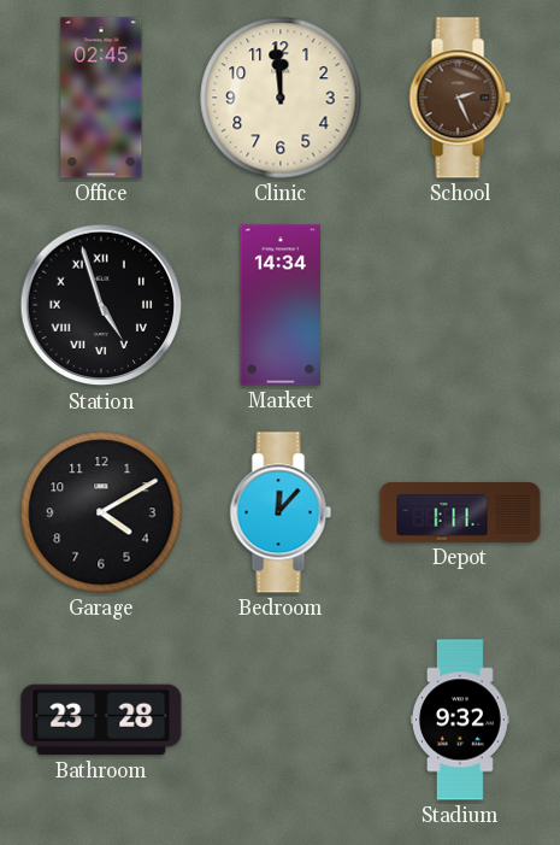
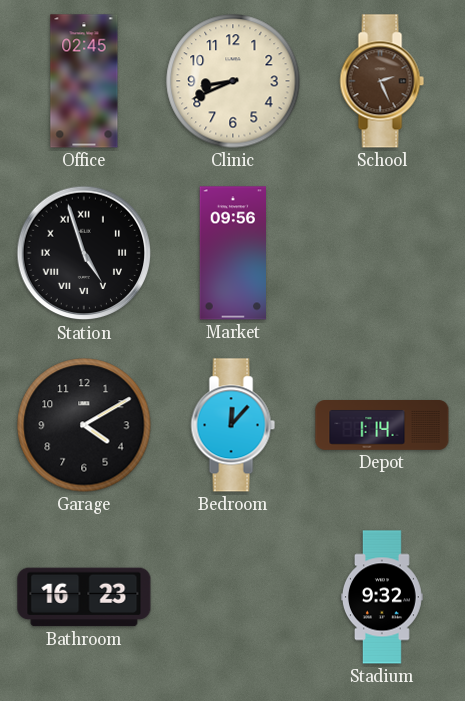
Clinic: 11:59 -> 8:41 (233, 81)
Market: 14:34 -> 09:56 (232, 253)
Depot: 1:11 -> 1:14 (382, 426)
Bathroom: 23:28 -> 16:23 (84, 597)
